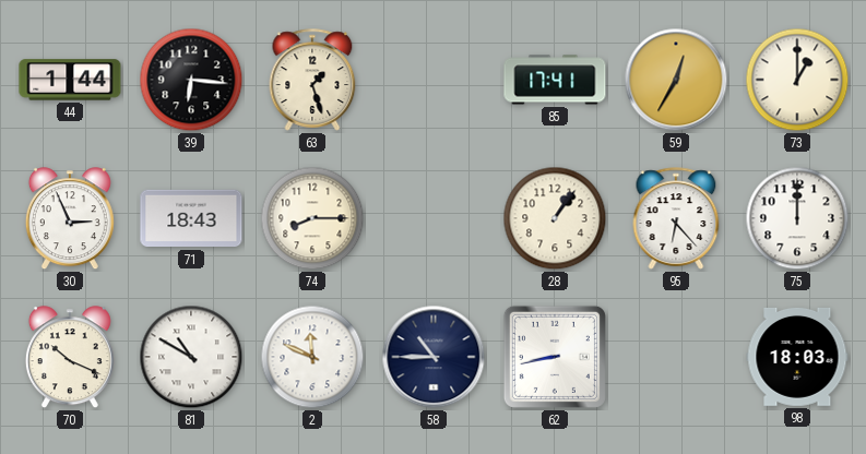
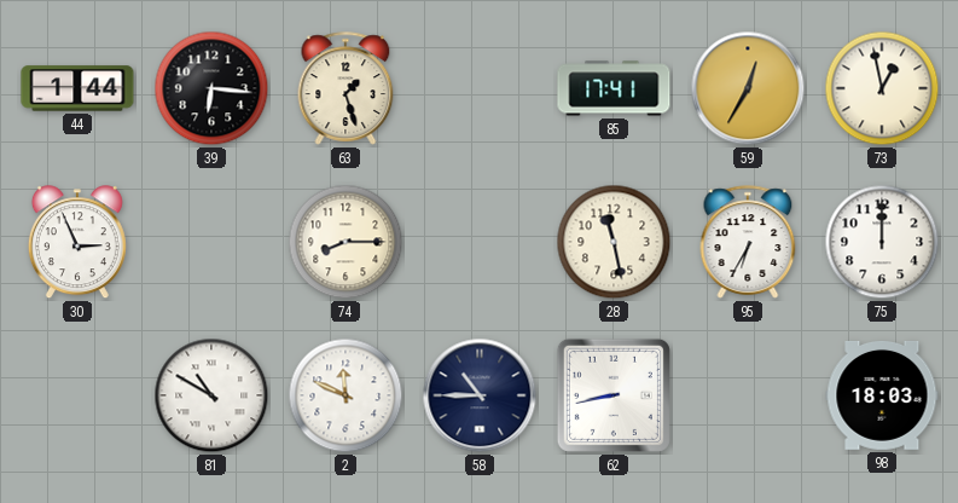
73: 1:00 -> 12:58 (882, 88)
71: 18:43 -> none (191, 218)
28: 1:06 -> 11:28 (614, 242)
95: 6:23 -> 6:35 (748, 242)
70: 10:19 -> none (70, 358)
